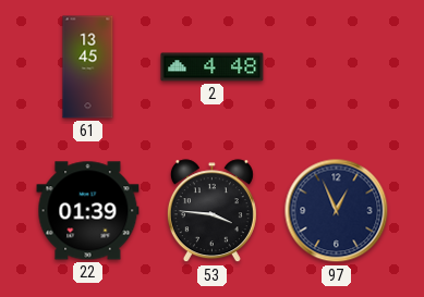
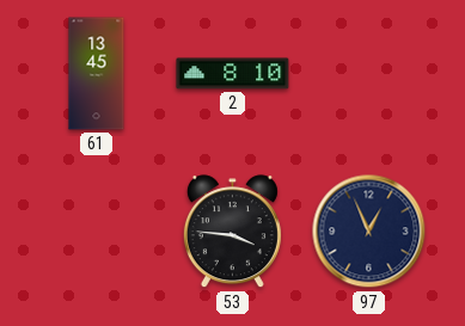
2: 4:48 -> 8:10 (233, 74)
22: 01:39 -> none (88, 211)
